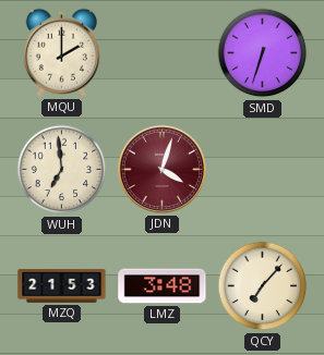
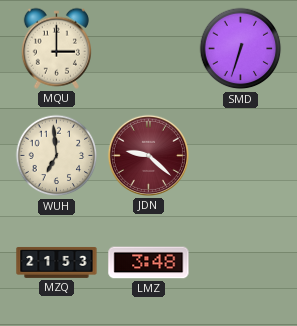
MQU: 2:00 -> 3:00 (56, 48)
JDN: 4:03 -> 9:22 (148, 155)
QCY: 7:07 -> none (263, 286)
